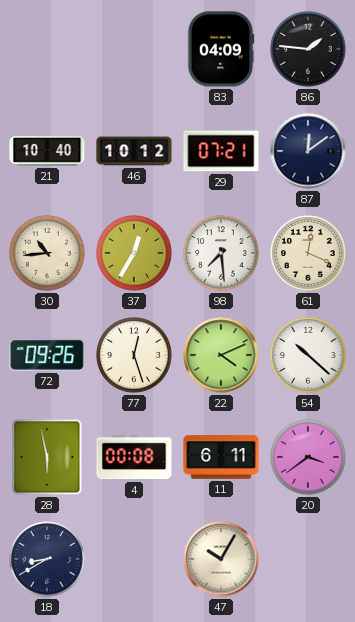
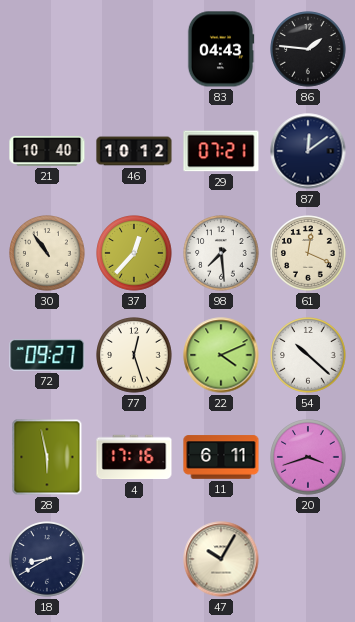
83: 04:09 -> 04:43 (221, 49)
30: 10:44 -> 10:54 (47, 253)
37: 12:35 -> 12:37 (134, 253)
72: 09:26 -> 09:27 (47, 355)
4: 00:08 -> 17:16 (134, 457)
20: 3:39 -> 3:42 (308, 457)
